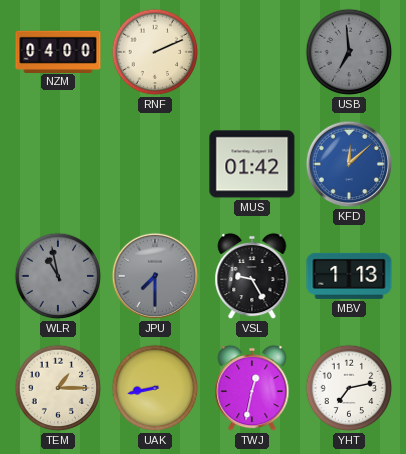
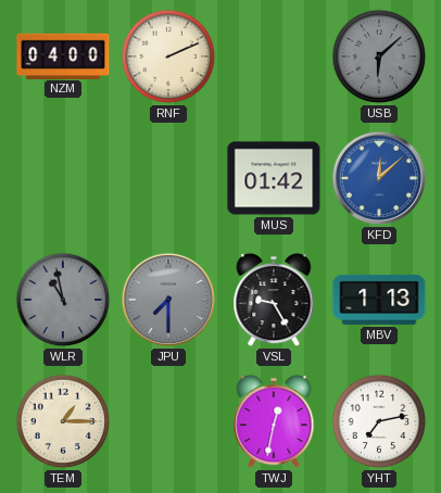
USB: 6:59 -> 6:08 (379, 56)
UAK: 8:43 -> none (155, 388)
